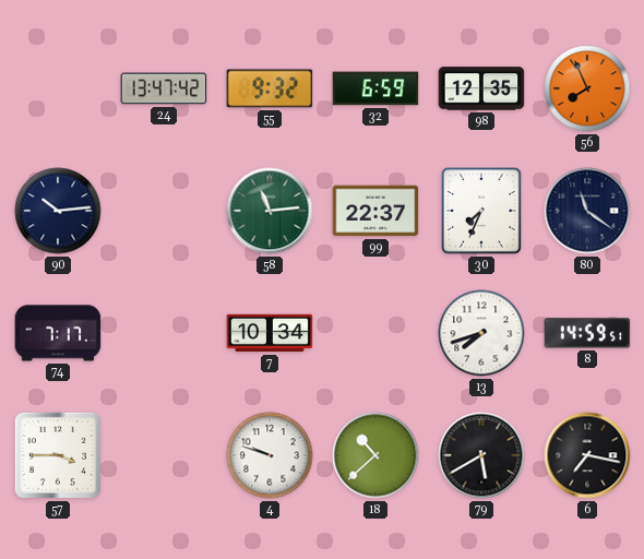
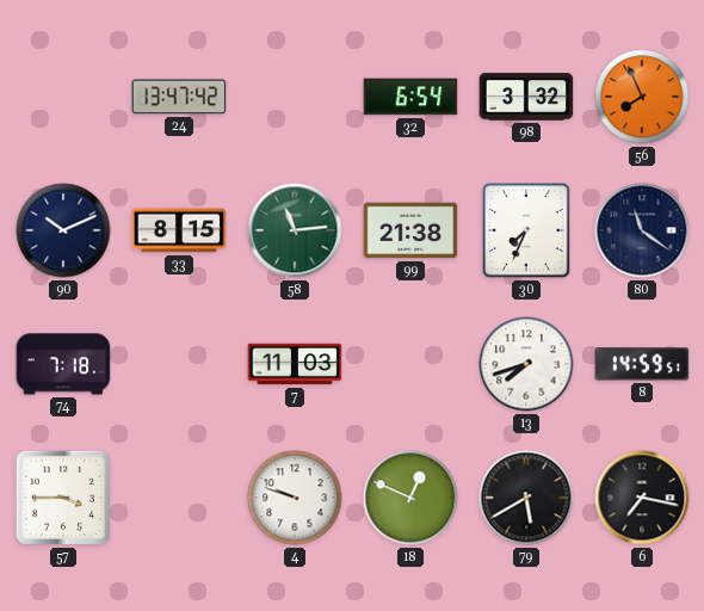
55: 9:32 -> none (270, 88)
32: 6:59 -> 6:54 (410, 97)
98: 12:35 -> 3:32 (526, 97)
90: 10:14 -> 10:11 (63, 230)
33: none -> 8:15 (179, 230)
99: 22:37 -> 21:38 (410, 230)
74: 7:17 -> 7:18 (63, 364)
7: 10:34 -> 11:03 (295, 364)
18: 10:38 -> 12:49 (410, 498)
